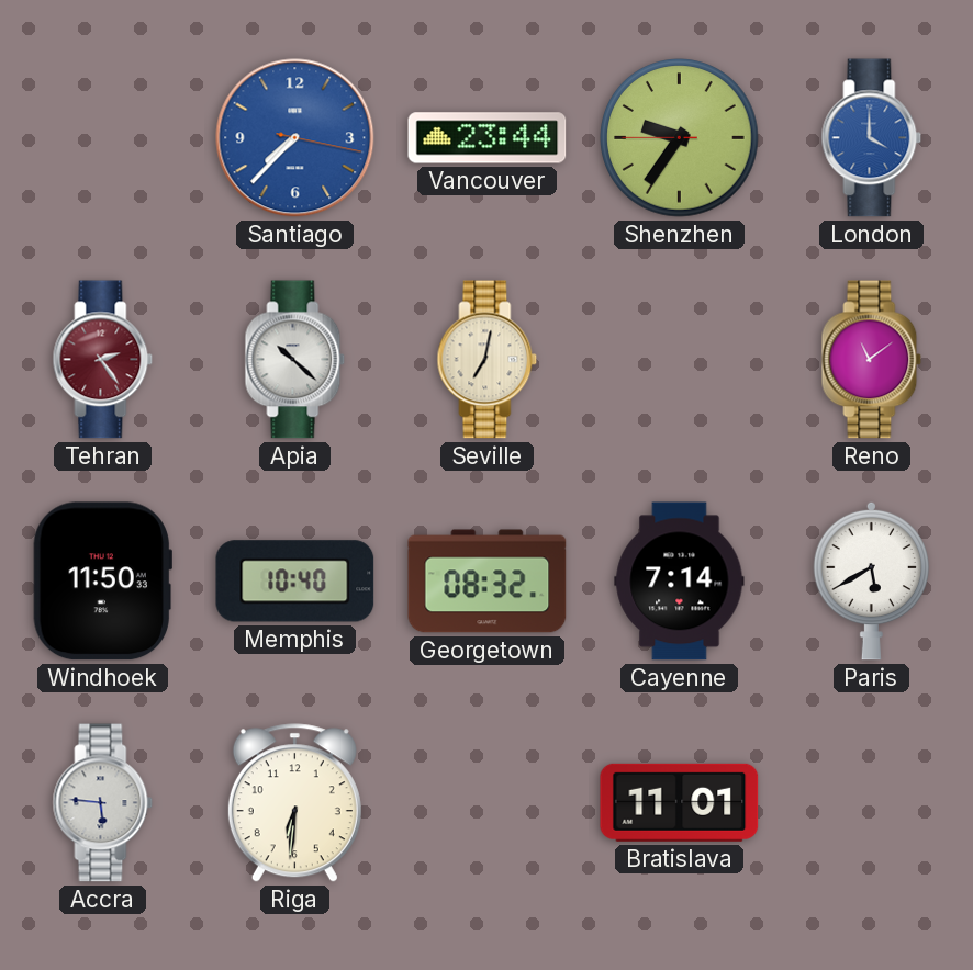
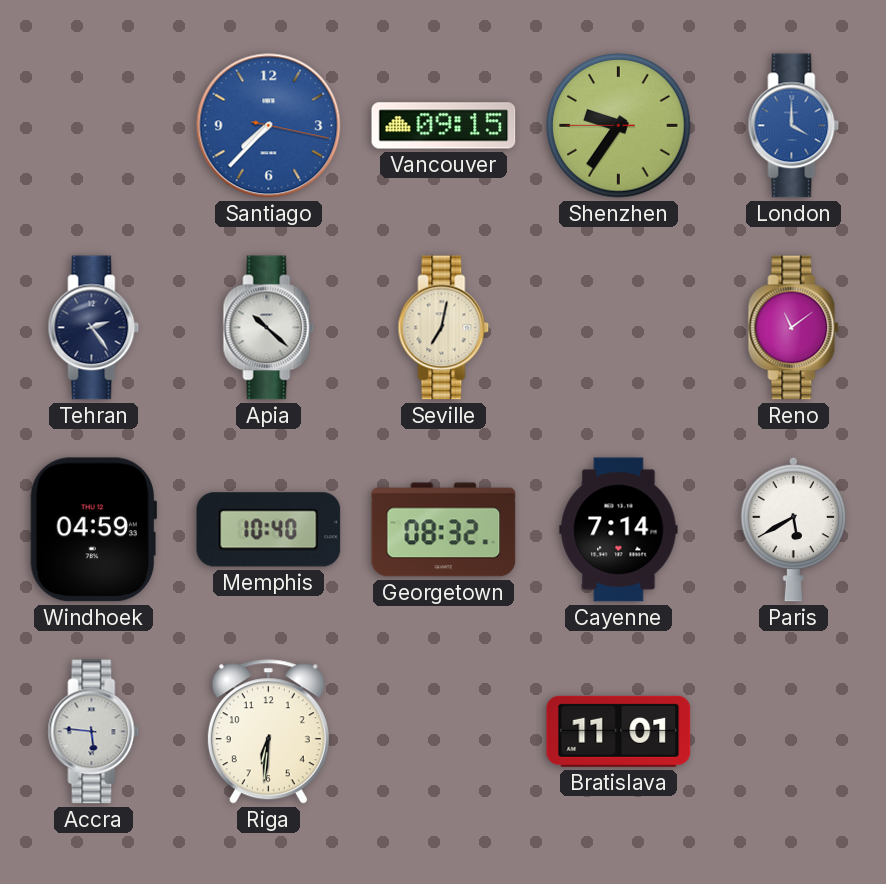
Vancouver: 23:44 -> 09:15 (444, 126)
Tehran dial: burgundy -> navy (94, 328)
Windhoek: 11:50 -> 04:59 (93, 530)
